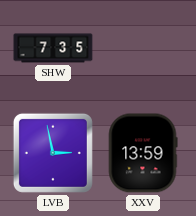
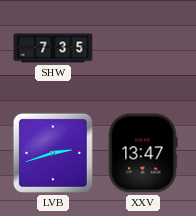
LVB: 2:58 -> 2:42 (53, 153)
XXV: 13:59 -> 13:47 (143, 153)
